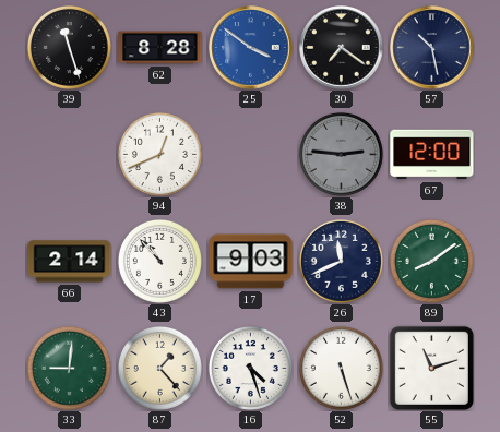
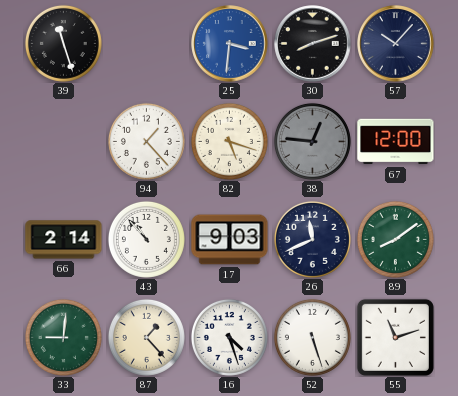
62: 8:28 -> none (160, 48)
25: 3:51 -> 3:31 (230, 44)
30: 7:21 -> 8:12 (313, 44)
57: 10:28 -> 10:07 (396, 44)
94: 12:41 -> 1:23 (146, 141)
82: none -> 5:18 (229, 141)
38: 2:46 -> 12:46 (312, 141)
